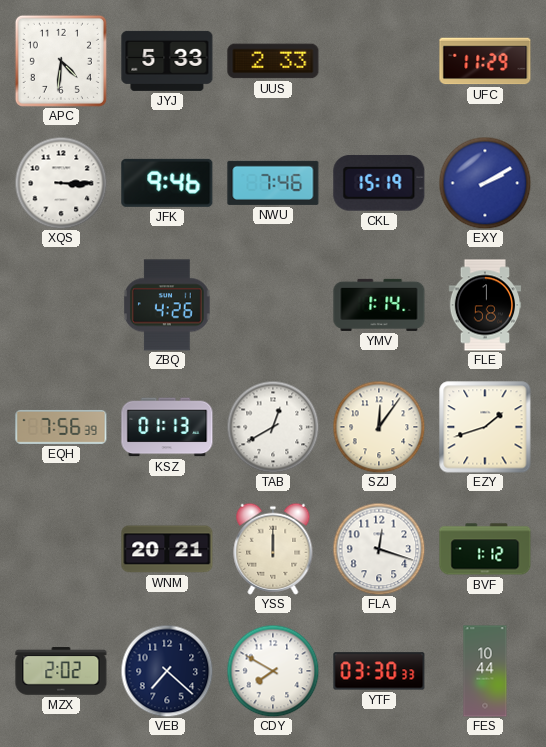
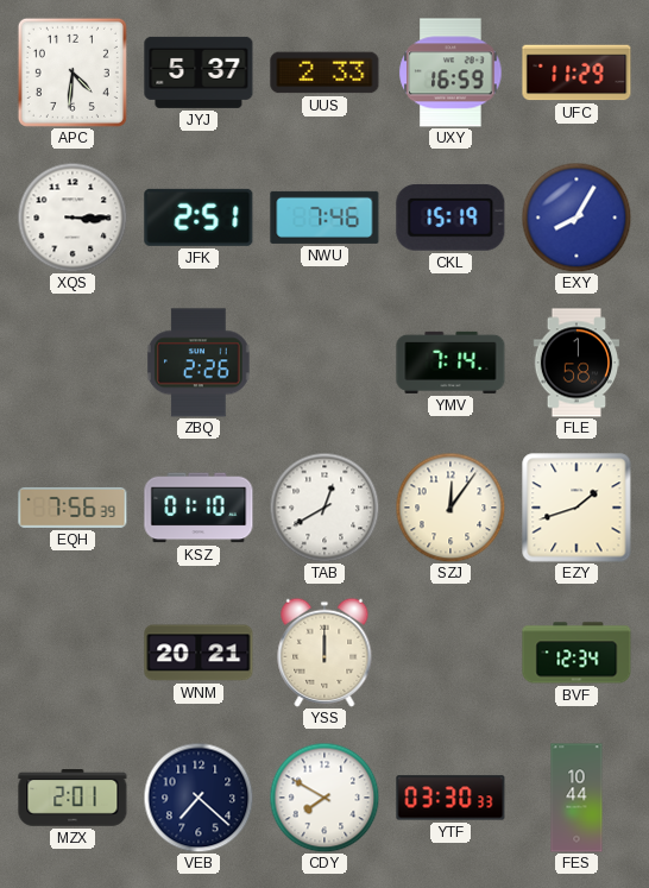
JYJ: 5:33 -> 5:37 (199, 73)
UXY: none -> 16:59 (450, 73)
JFK: 9:46 -> 2:51 (199, 218)
EXY: 2:10 -> 8:05 (576, 218)
ZBQ: 4:26 -> 2:26 (200, 363)
YMV: 1:14 -> 7:14 (450, 363)
KSZ: 01:13 -> 01:10 (199, 508)
FLA: 12:18 -> none (379, 549)
BVF: 1:12 -> 12:34 (576, 653)
MZX: 2:02 -> 2:01 (73, 798)
